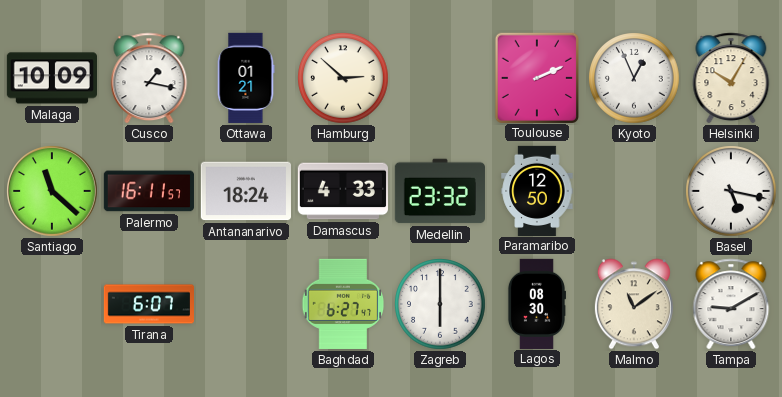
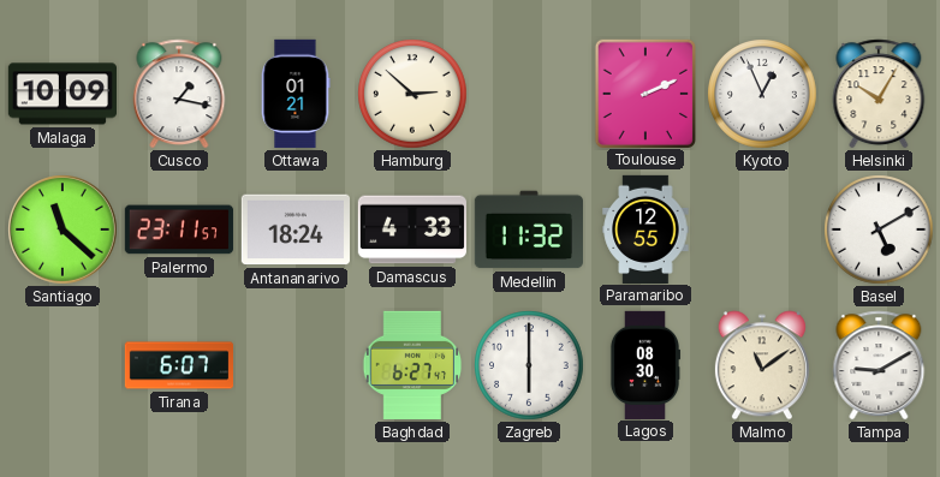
Palermo: 16:11 -> 23:11 (179, 229)
Medellin: 23:32 -> 11:32 (529, 229)
Paramaribo: 12:50 -> 12:55 (645, 228)
Basel: 5:17 -> 5:10 (879, 229)
